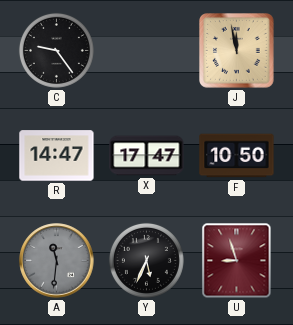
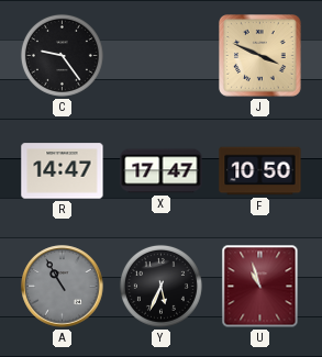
J: 11:58 -> 3:49 (260, 56)
A: 11:31 -> 10:55 (63, 287)
U: 8:57 -> 10:57 (260, 287)
